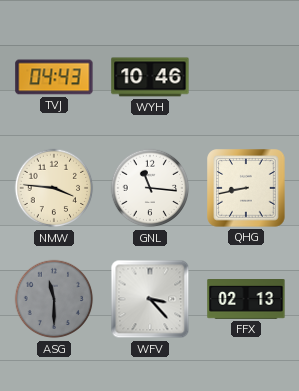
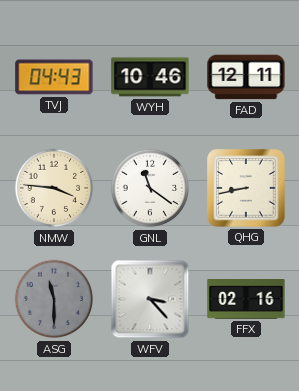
FAD: none -> 12:11 (246, 77)
GNL: 11:16 -> 11:21 (150, 188)
FFX: 02:13 -> 02:16 (246, 300)
